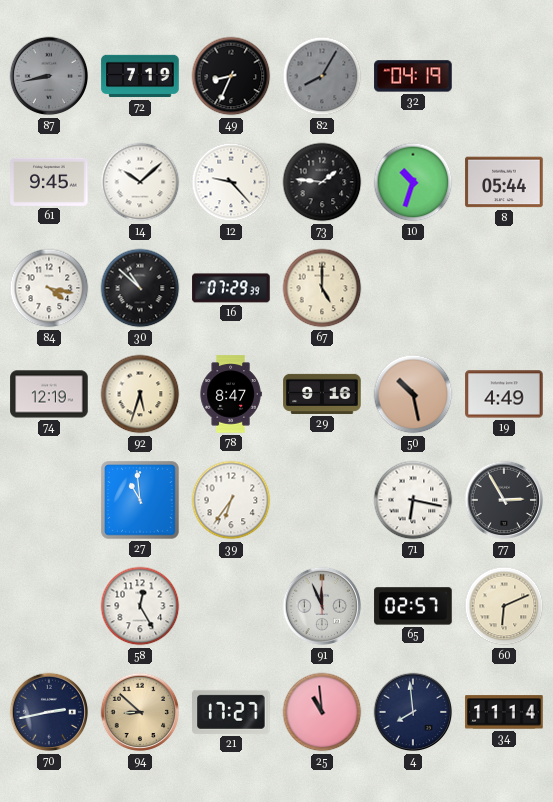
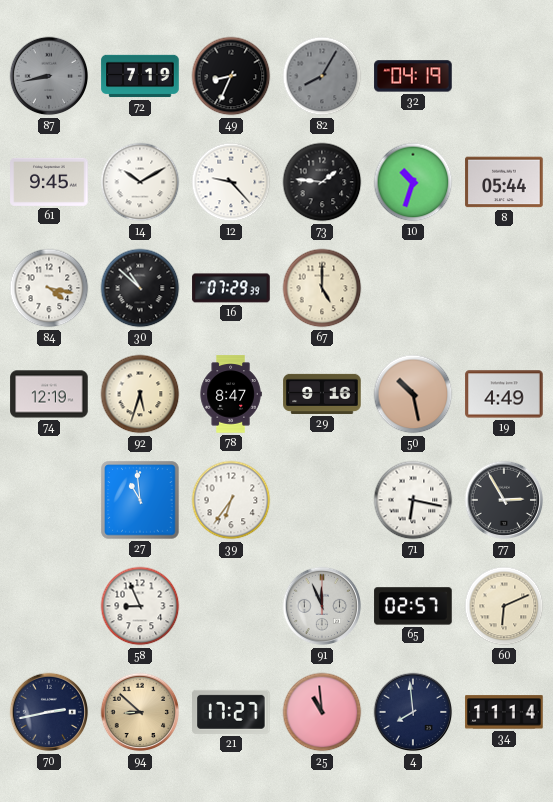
14: 10:08 -> 10:10 (140, 182)
58: 12:25 -> 8:56 (140, 606)
